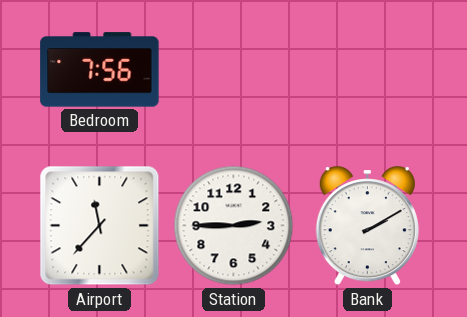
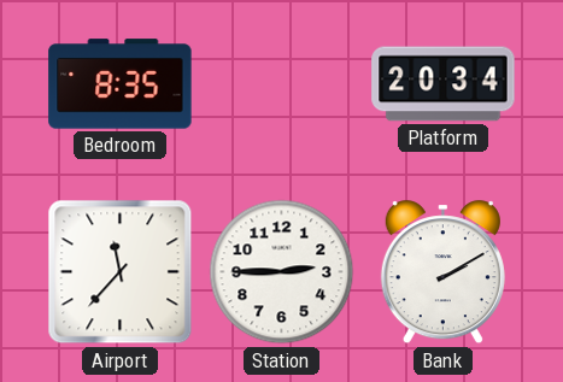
Bedroom: 7:56 -> 8:35 (121, 84)
Platform: none -> 20:34 (444, 84)
